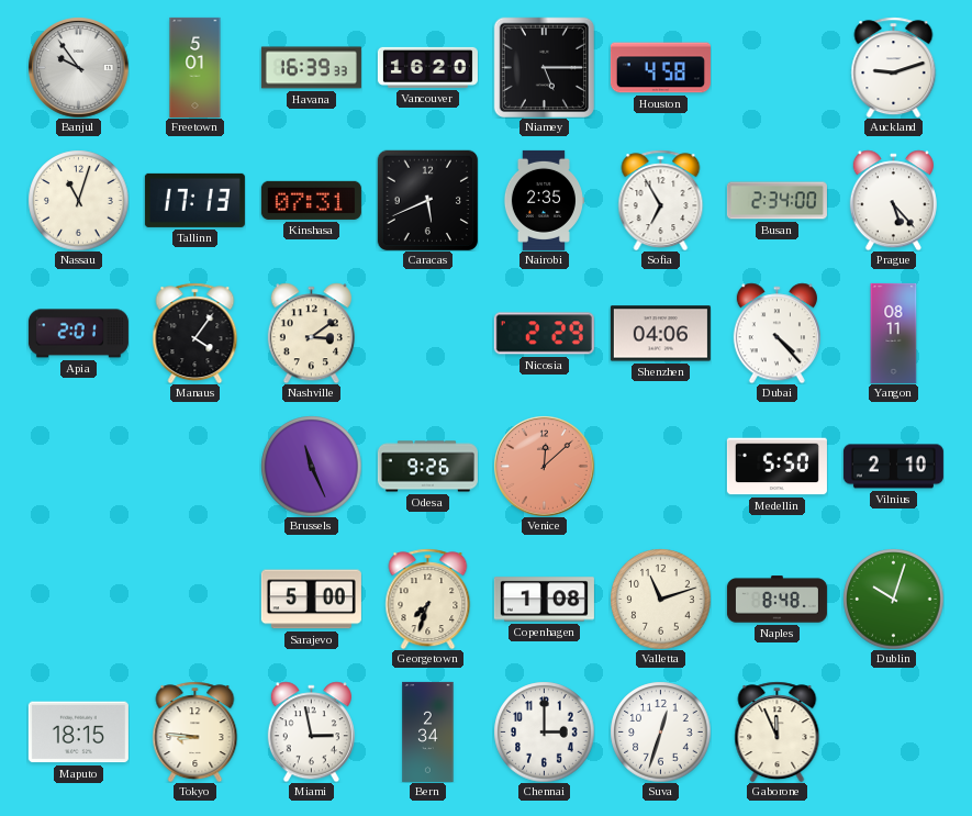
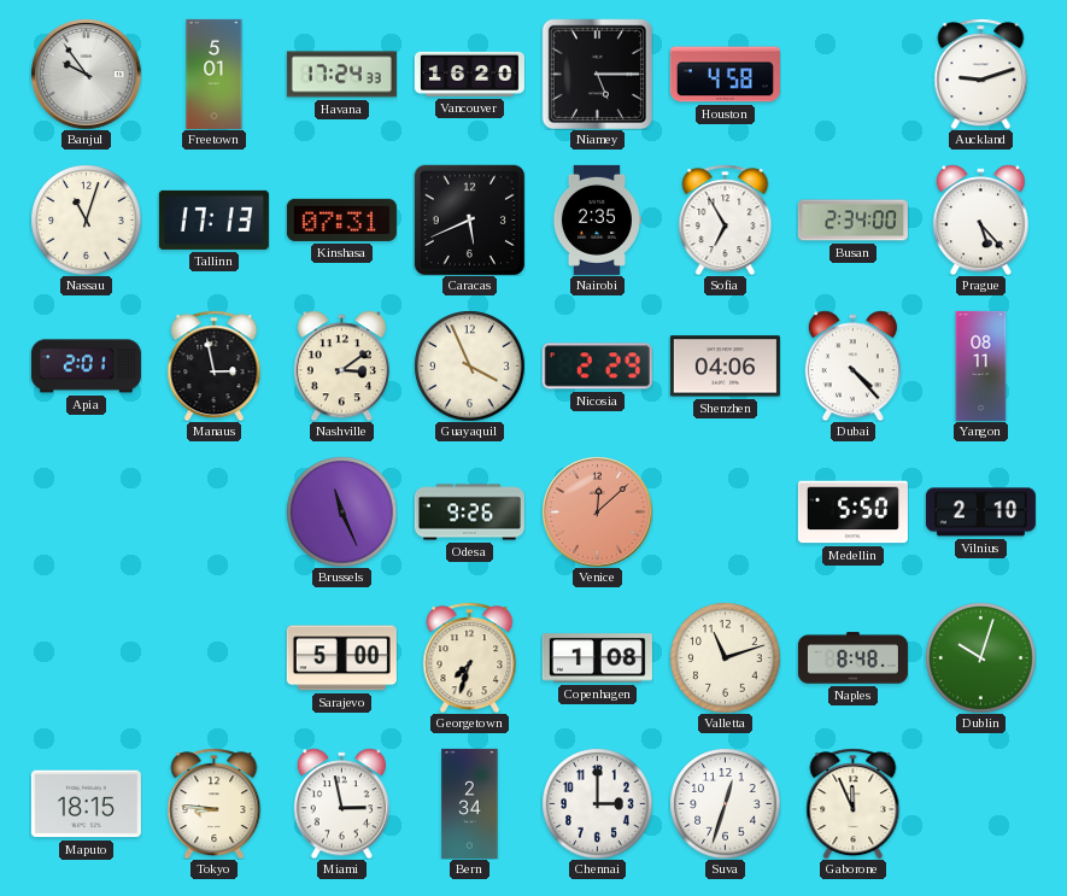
Havana: 16:39 -> 17:24 (341, 75)
Manaus: 4:06 -> 2:58 (215, 365)
Guayaquil: none -> 3:56 (469, 365)
